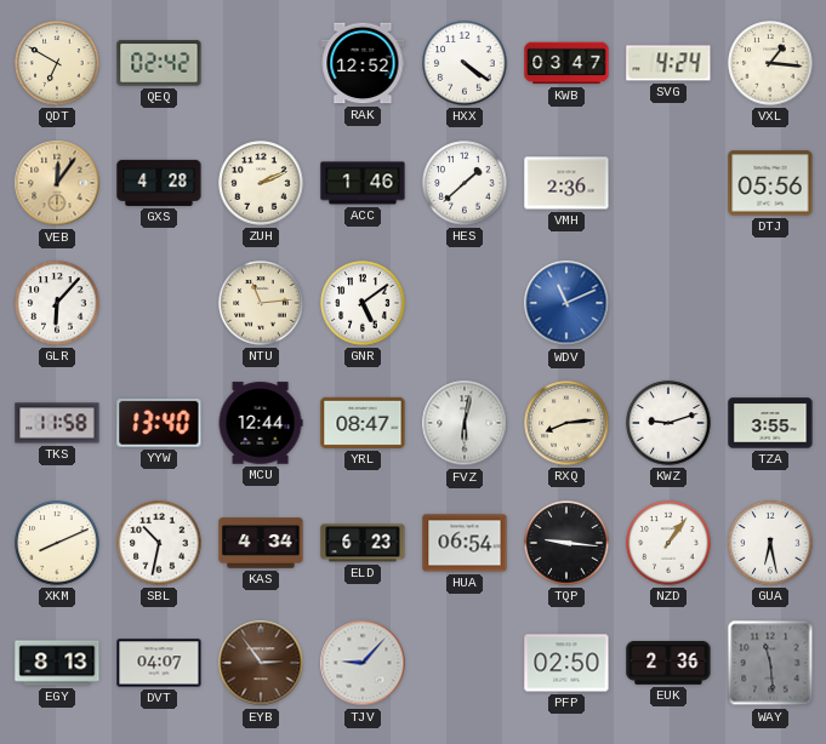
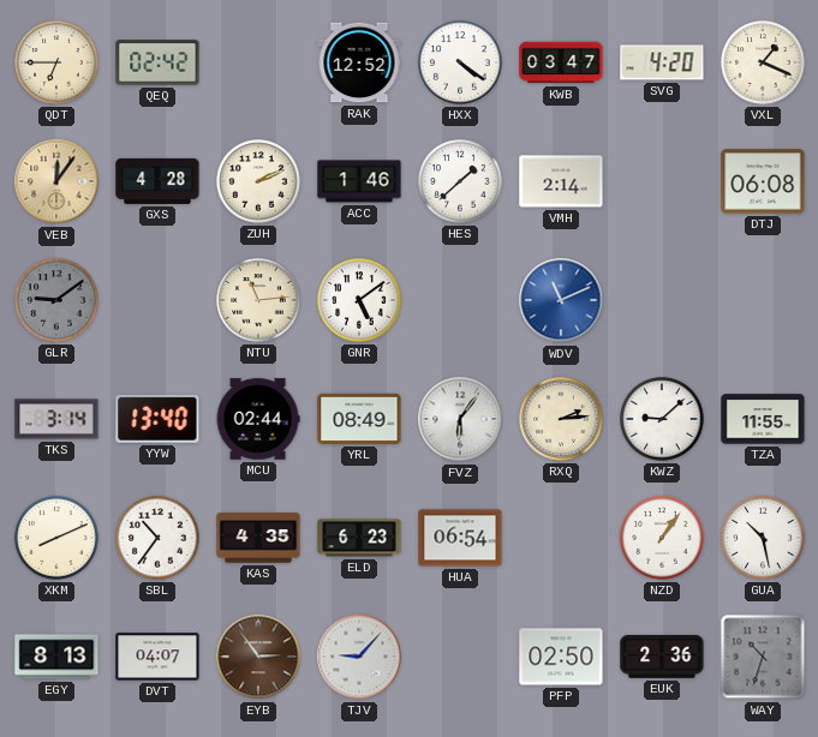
QDT: 6:50 -> 6:45 (56, 62)
SVG: 4:24 -> 4:20 (662, 62)
VXL: 1:16 -> 1:19 (763, 62)
VMH: 2:36 -> 2:14 (561, 181)
DTJ: 05:56 -> 06:08 (763, 181)
GLR: 6:07 -> 9:09 (56, 300)
GLR dial: white -> grey (56, 300)
TKS: 11:58 -> 3:14 (56, 419)
MCU: 12:44 -> 02:44 (258, 419)
YRL: 08:47 -> 08:49 (359, 419)
FVZ: 6:02 -> 6:06 (460, 419)
RXQ: 8:14 -> 2:14 (561, 419)
KWZ: 9:12 -> 9:08 (662, 419)
TZA: 3:55 -> 11:55 (763, 419)
SBL: 10:32 -> 10:36 (157, 538)
KAS: 4:34 -> 4:35 (258, 538)
TQP: 9:16 -> none (566, 543)
GUA: 6:28 -> 10:28 (763, 538)
WAY: 11:29 -> 10:33 (763, 657)
